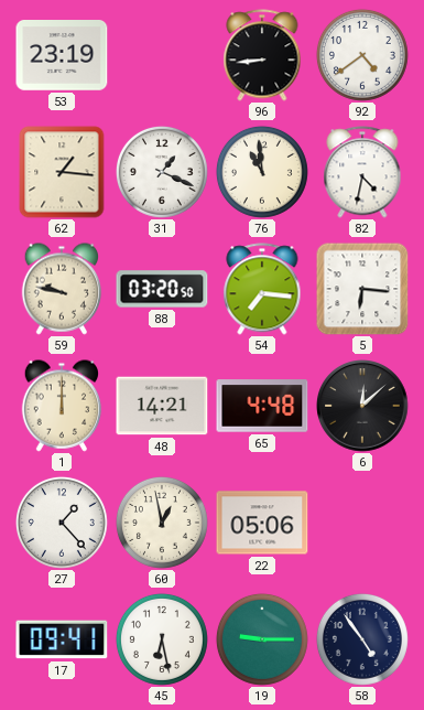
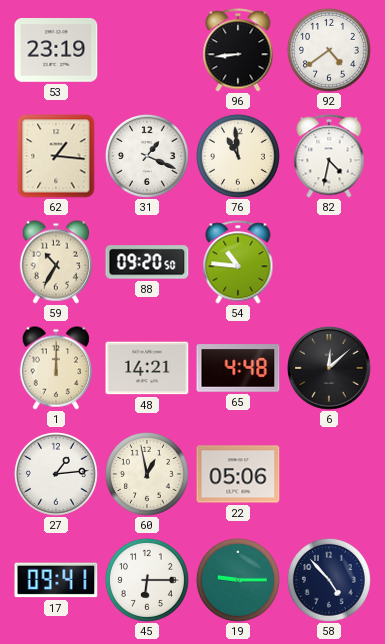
59: 9:47 -> 10:35 (56, 262)
88: 03:20 -> 09:20 (147, 262)
54: 7:16 -> 10:46 (238, 262)
5: 6:16 -> none (362, 289)
27: 1:23 -> 1:14 (56, 474)
45: 6:28 -> 6:15 (147, 580)
58: 4:54 -> 4:53 (329, 580)
